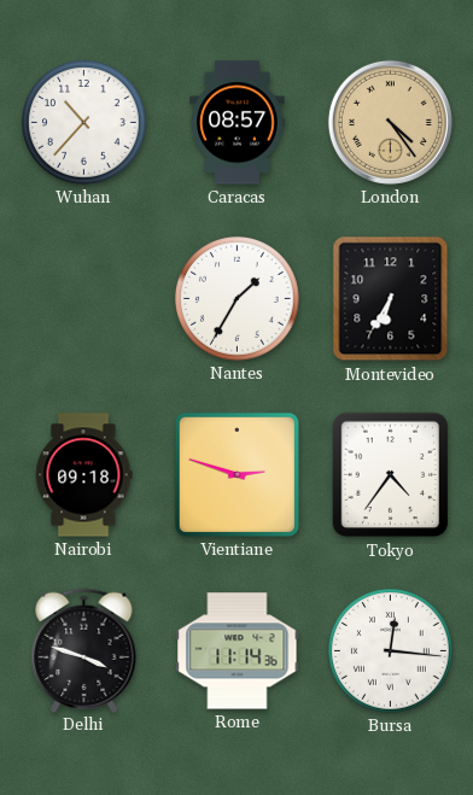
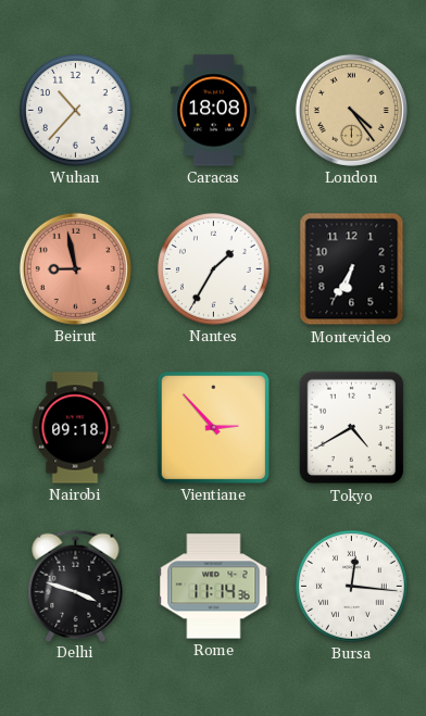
Caracas: 08:57 -> 18:08 (214, 111)
Beirut: none -> 8:58 (75, 268)
Vientiane: 2:48 -> 2:53 (213, 427)
Tokyo: 4:36 -> 4:40 (352, 428)
